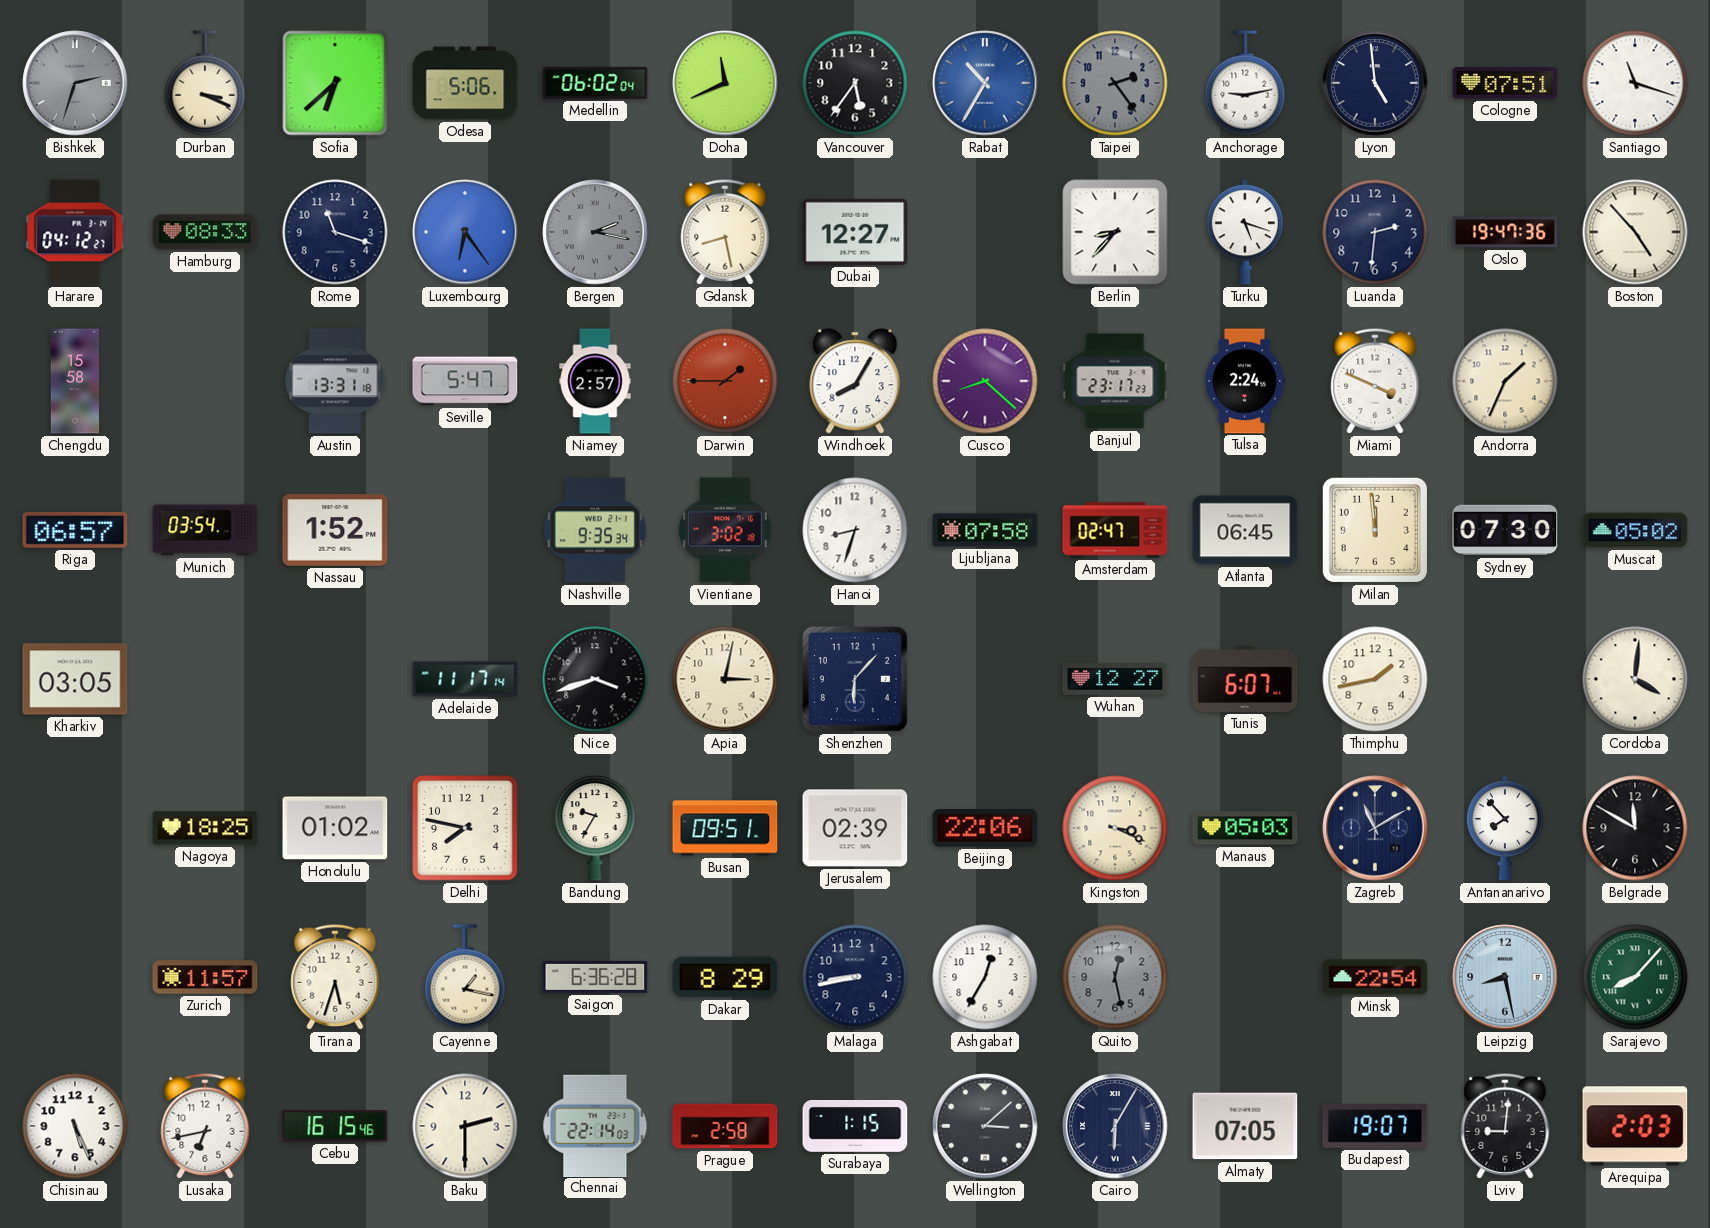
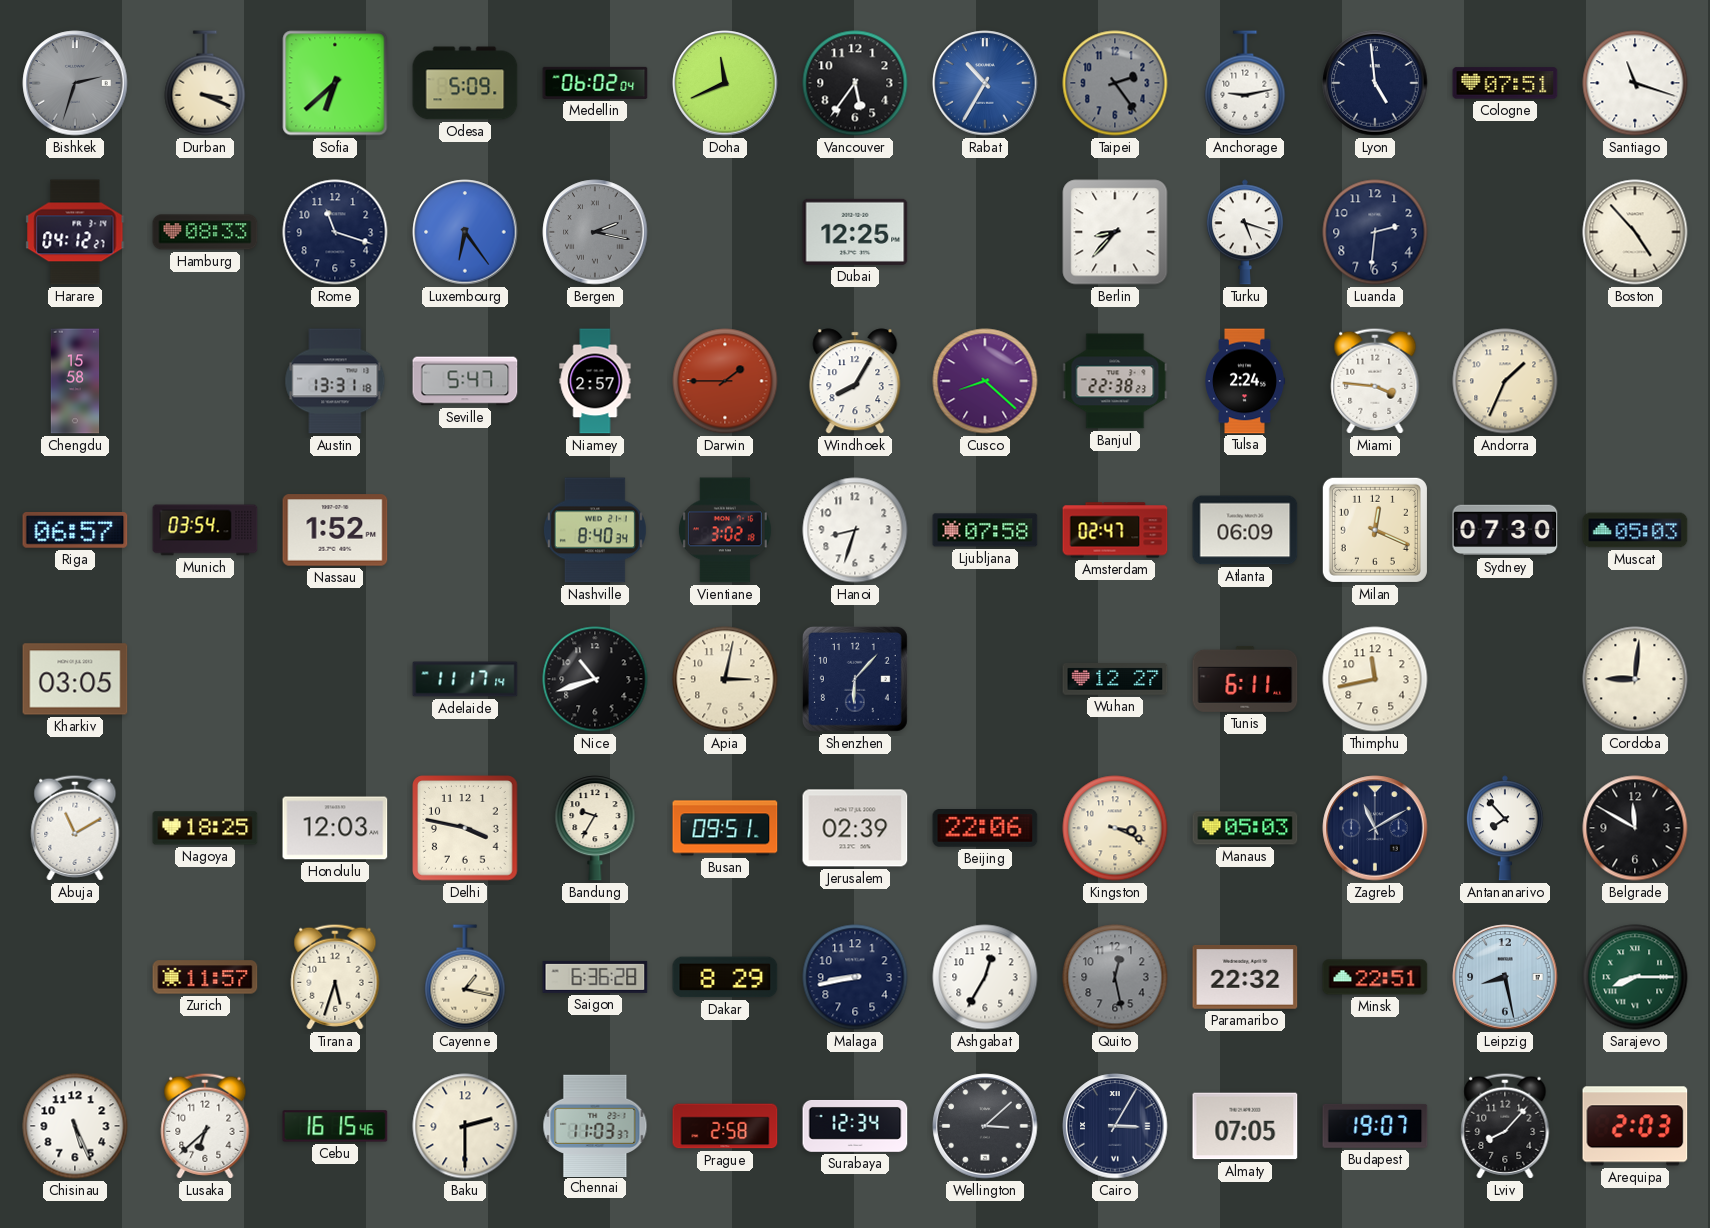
Odesa: 5:06 -> 5:09 (465, 83)
Gdansk: 8:28 -> none (725, 232)
Dubai: 12:27 -> 12:25 (855, 232)
Oslo: 19:47 -> none (1505, 232)
Banjul: 23:17 -> 22:38 (1115, 381)
Miami: 3:49 -> 3:46 (1375, 381)
Nashville: 9:35 -> 8:40 (595, 530)
Atlanta: 06:45 -> 06:09 (1245, 530)
Milan: 11:59 -> 12:19 (1375, 530)
Muscat: 05:02 -> 05:03 (1635, 530)
Nice: 3:42 -> 10:42 (595, 679)
Tunis: 6:07 -> 6:11 (1245, 679)
Thimphu: 1:43 -> 11:43 (1375, 679)
Cordoba: 4:01 -> 9:01 (1635, 679)
Abuja: none -> 11:10 (75, 828)
Honolulu: 01:02 -> 12:03 (335, 828)
Delhi: 7:47 -> 3:47 (465, 828)
Paramaribo: none -> 22:32 (1245, 977)
Minsk: 22:54 -> 22:51 (1375, 977)
Sarajevo: 8:07 -> 8:15 (1635, 977)
Lusaka: 6:43 -> 6:38 (205, 1126)
Chennai: 22:14 -> 11:03 (595, 1125)
Surabaya: 1:15 -> 12:34 (855, 1126)
Cairo: 6:05 -> 3:05 (1115, 1126)
Lviv: 9:01 -> 8:07 (1505, 1126)
